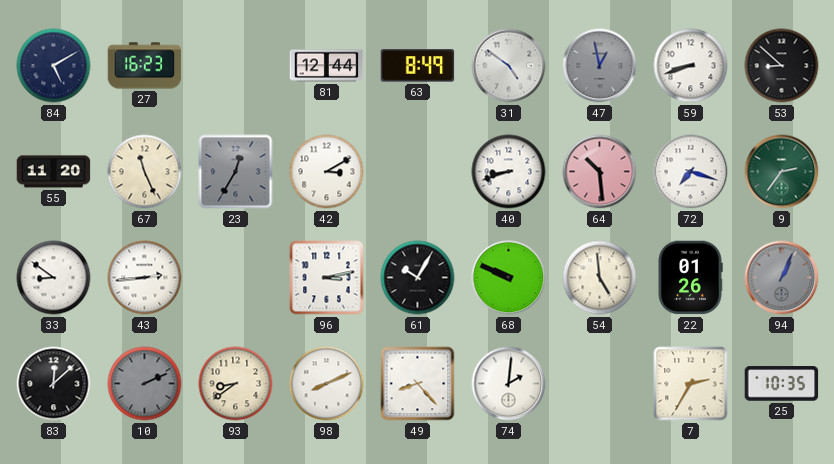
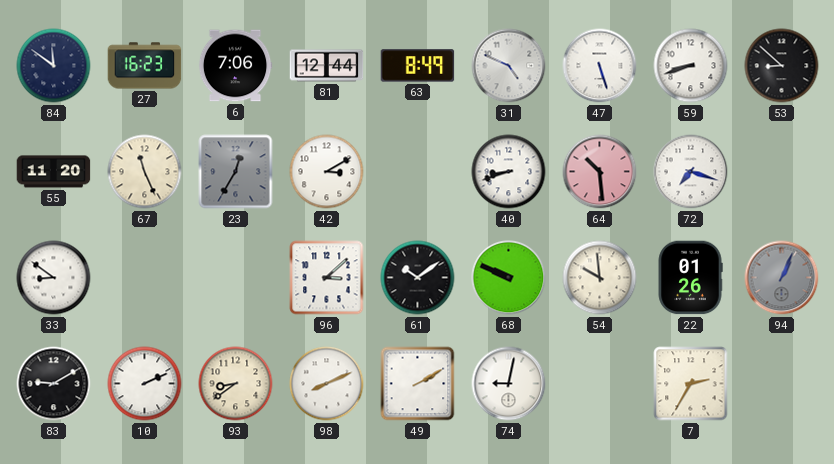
84: 5:10 -> 11:51 (54, 66)
6: none -> 7:06 (235, 66)
31: 4:51 -> 4:49 (509, 66)
47: 12:58 -> 5:27 (600, 66)
47 dial: grey -> white (600, 66)
9: 2:36 -> none (782, 172)
43: 2:44 -> none (145, 278)
96: 3:13 -> 3:08 (327, 278)
61: 10:05 -> 10:09 (418, 278)
54: 4:59 -> 9:59 (600, 278)
83: 12:08 -> 9:10 (54, 384)
10 dial: grey -> white (145, 384)
49: 8:23 -> 2:10 (418, 384)
74: 2:01 -> 9:02 (509, 384)
25: 10:35 -> none (782, 384)
